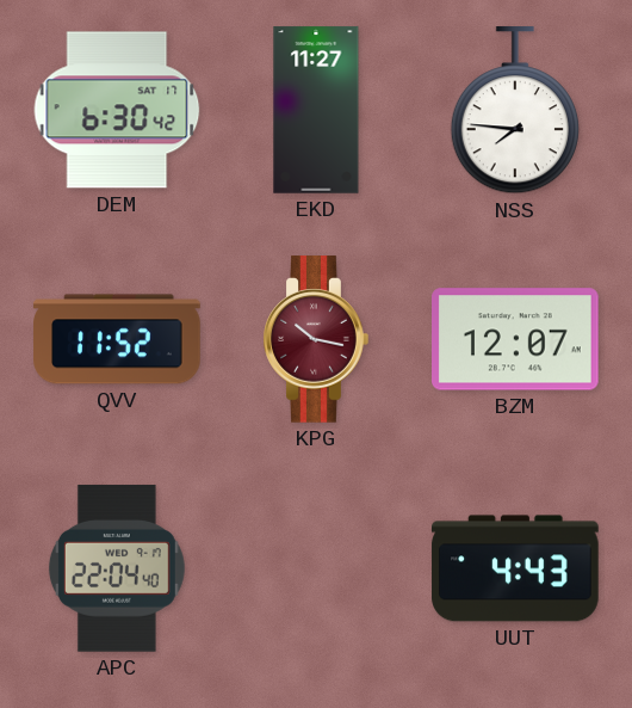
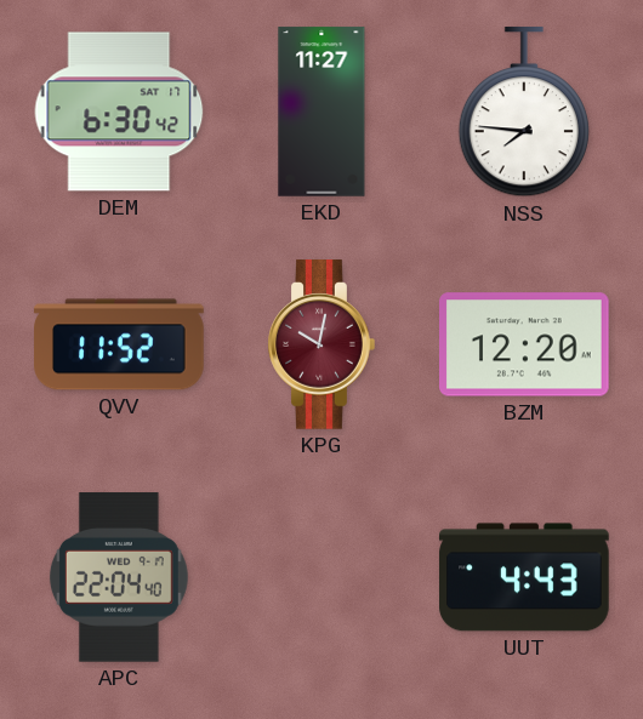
KPG: 10:17 -> 10:02 (321, 344)
BZM: 12:07 -> 12:20 (525, 344)
